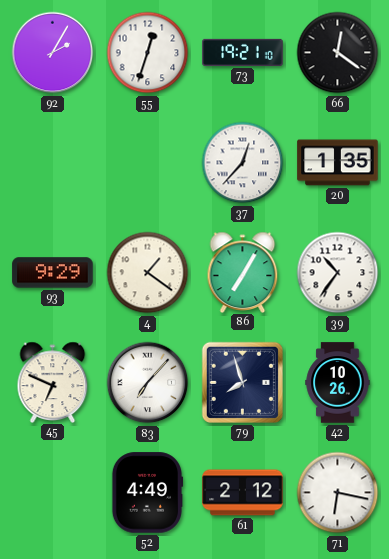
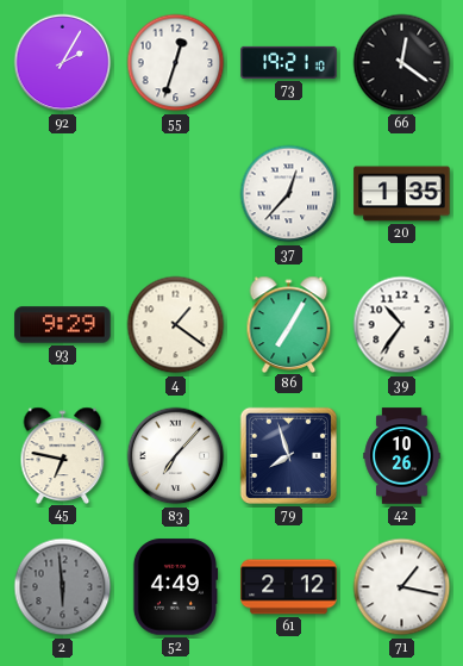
45: 6:49 -> 6:47 (63, 455)
2: none -> 5:59 (63, 587)
71: 6:17 -> 1:17 (402, 587)
